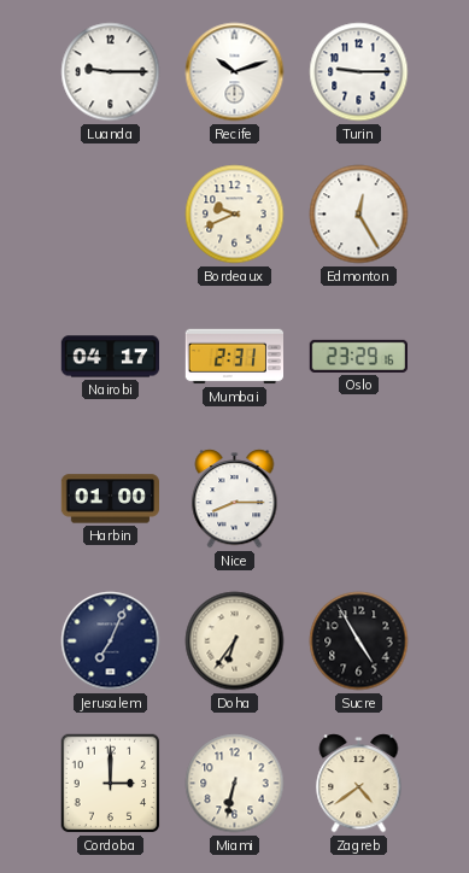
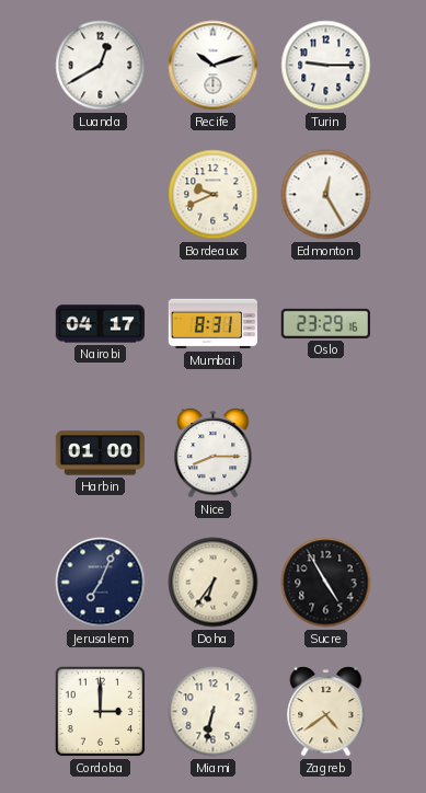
Luanda: 9:15 -> 12:40 (101, 66)
Mumbai: 2:31 -> 8:31 (214, 324)
